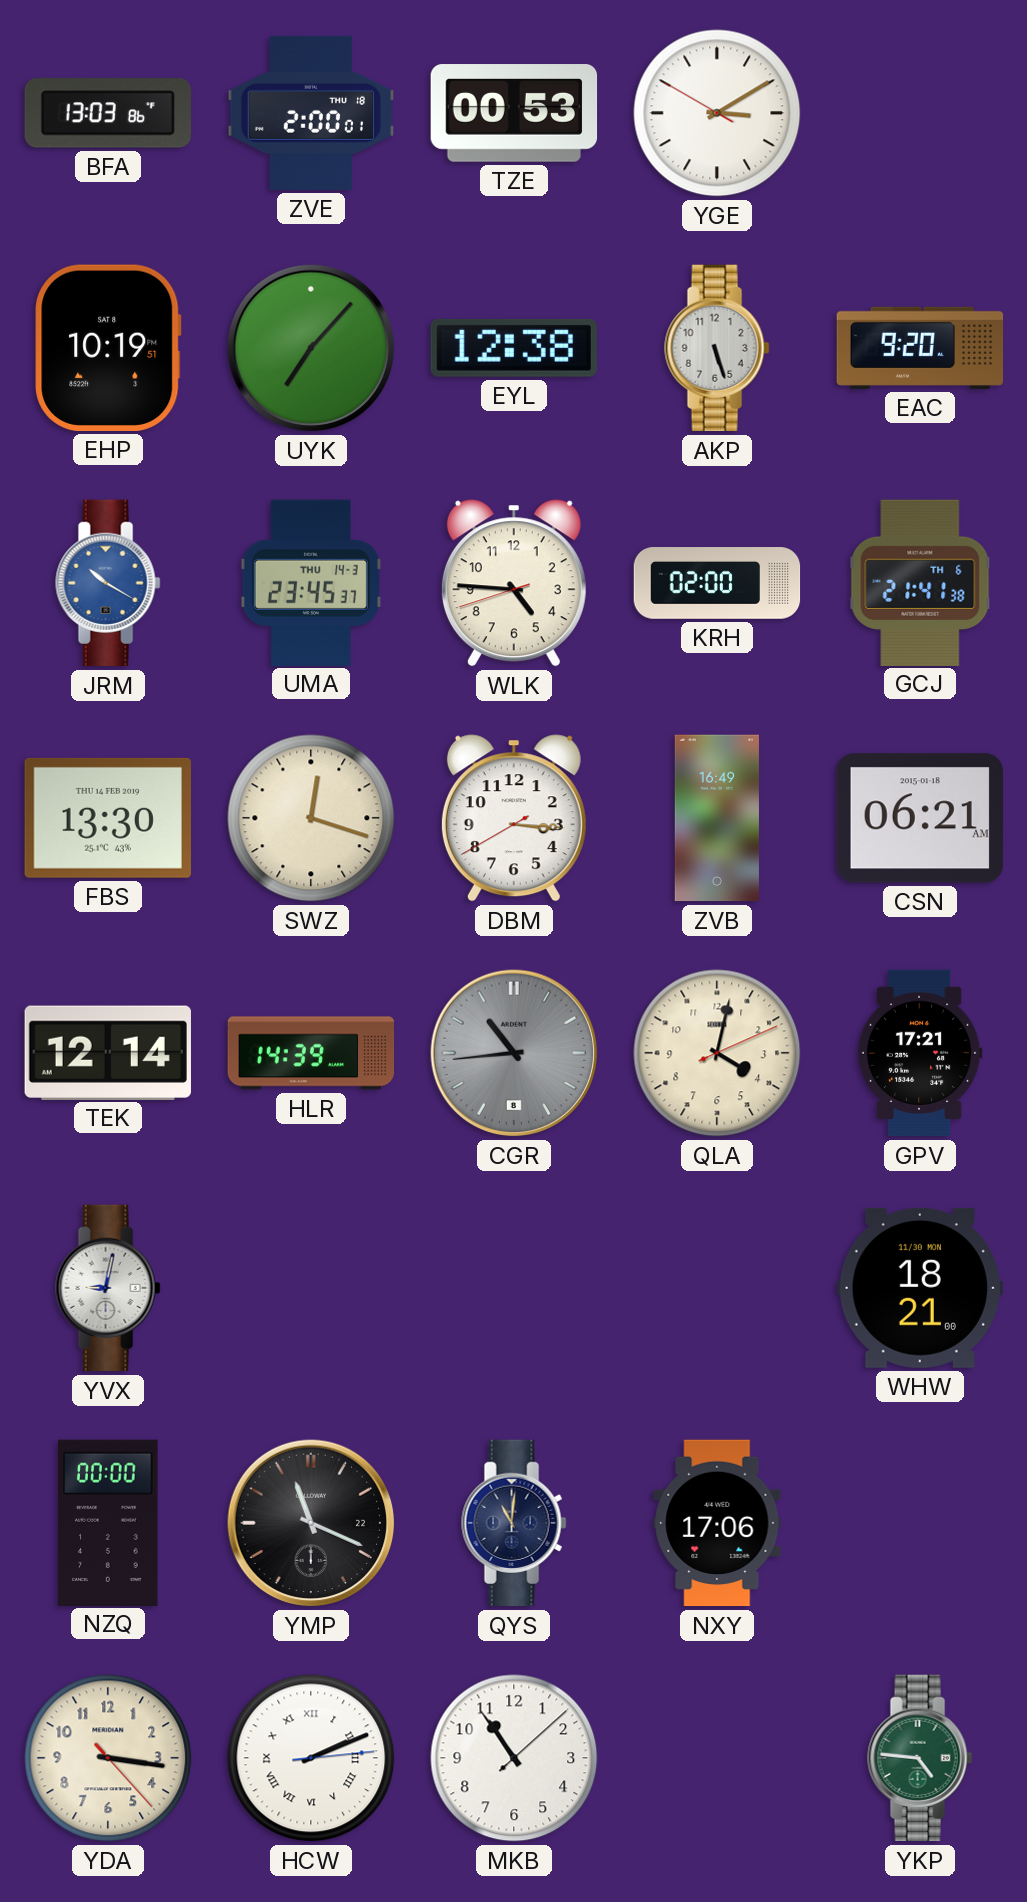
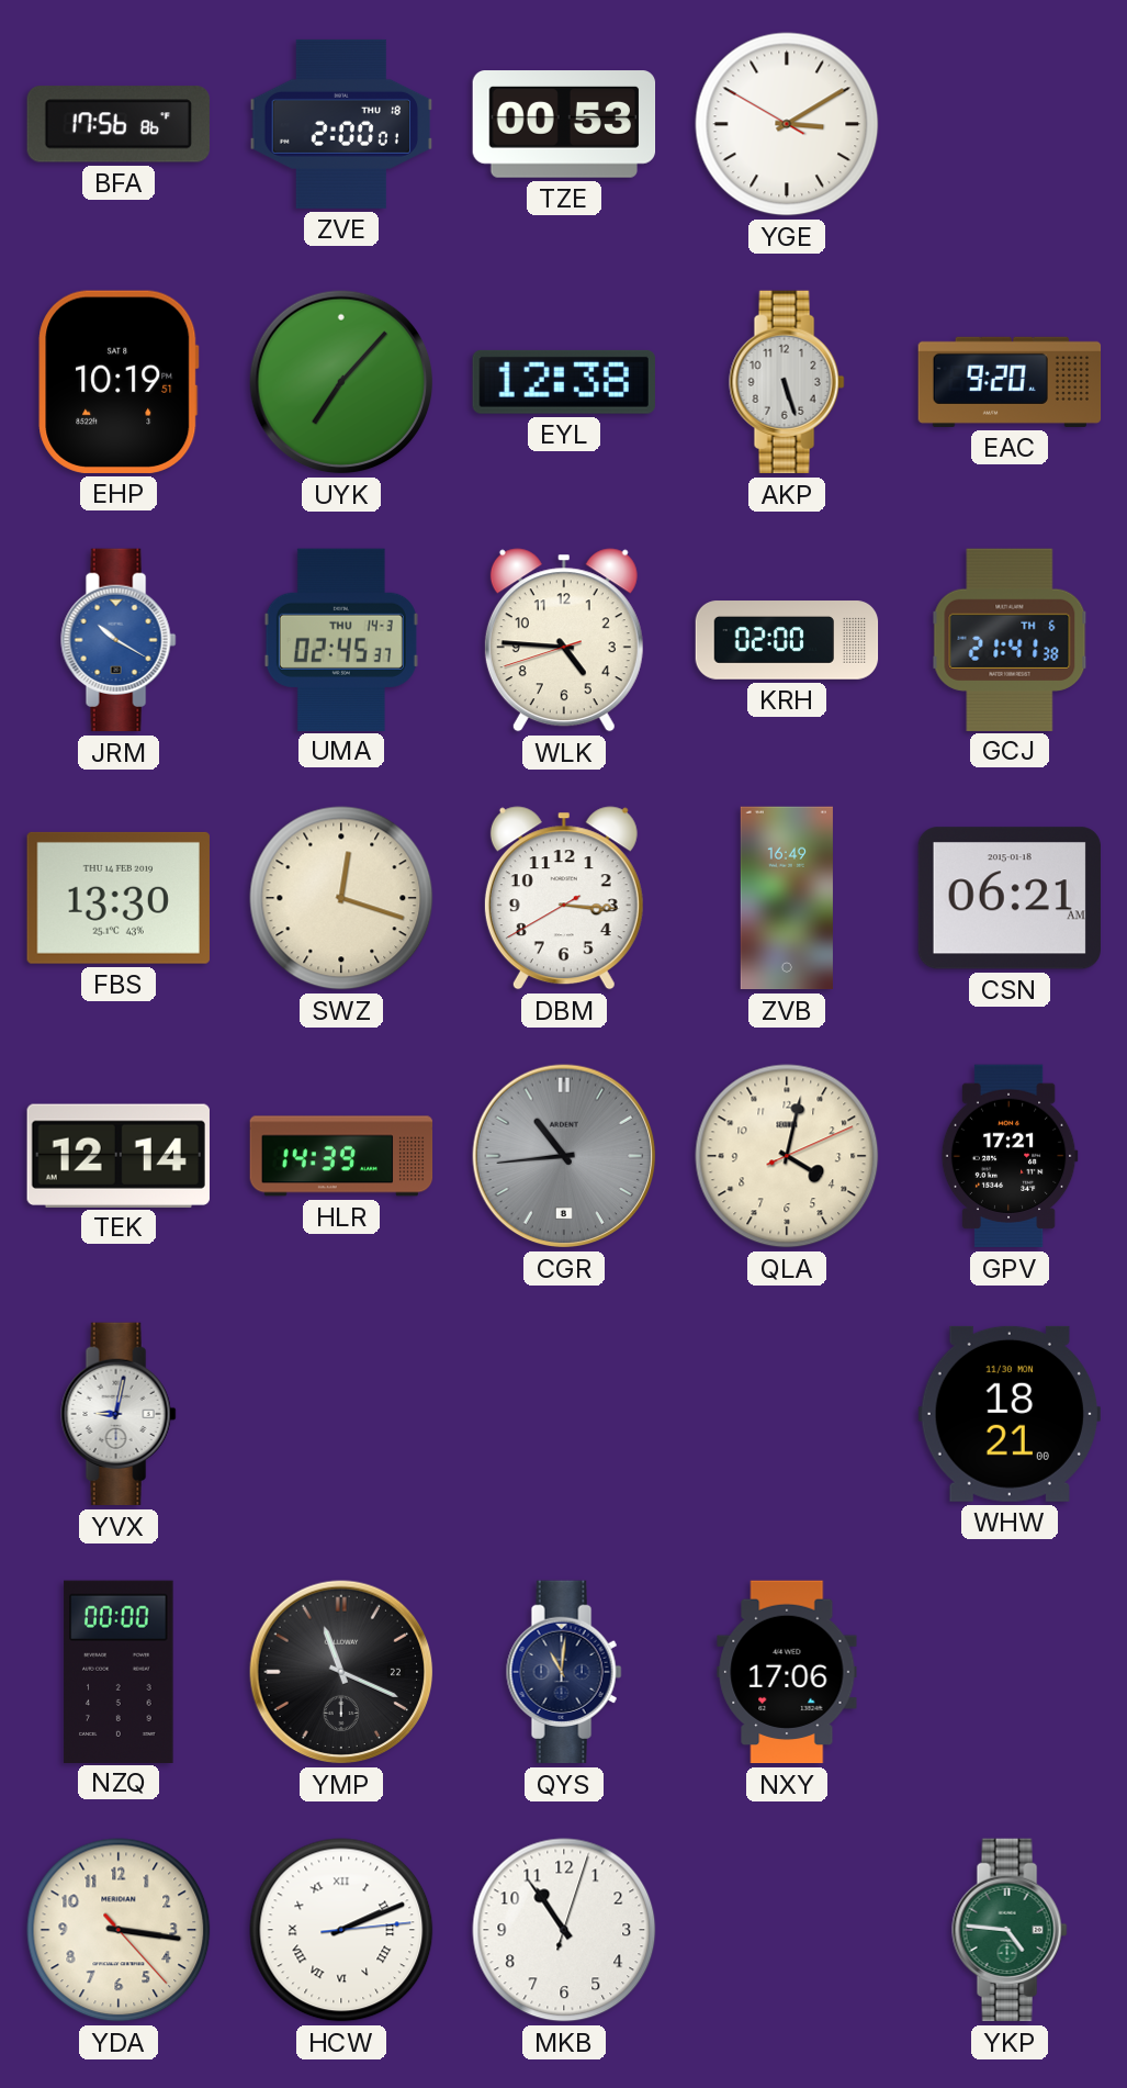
BFA: 13:03 -> 17:56 (119, 124)
UMA: 23:45 -> 02:45 (341, 639)
MKB: 10:54:08 -> 10:54:03 (564, 1930)
